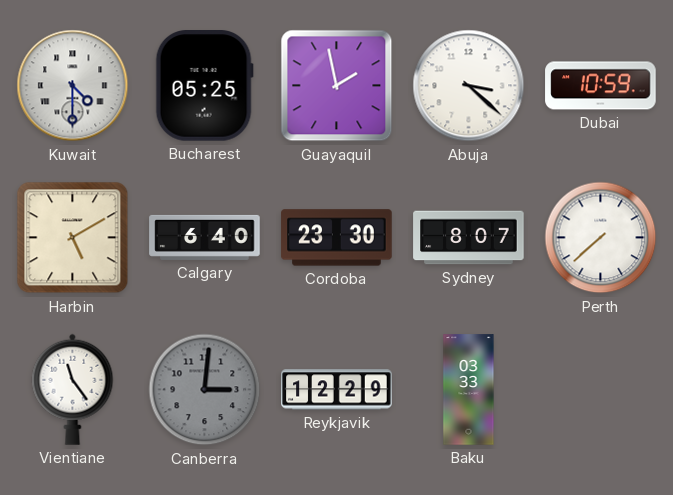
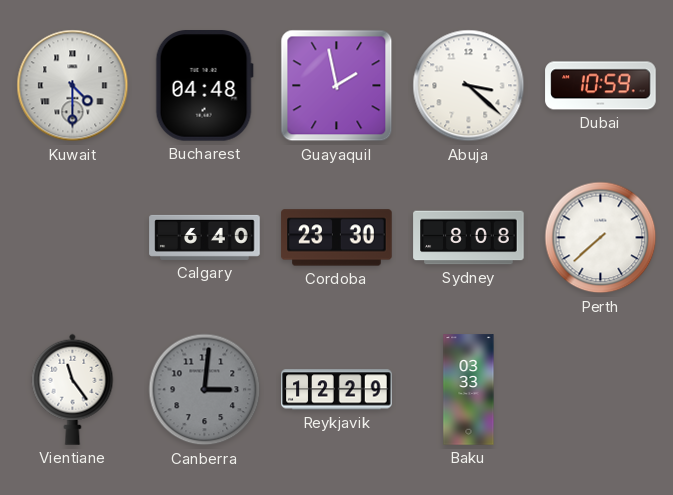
Bucharest: 05:25 -> 04:48 (204, 86)
Harbin: 5:10 -> none (73, 238)
Sydney: 8:07 -> 8:08 (469, 238)
